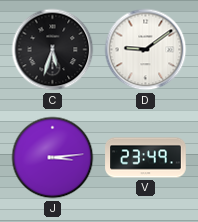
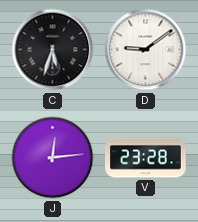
J: 3:14 -> 12:14 (53, 158)
V: 23:49 -> 23:28 (146, 158)
